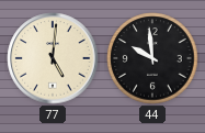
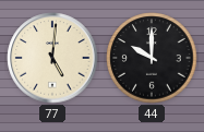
44: 9:59 -> 10:00 (152, 58)
